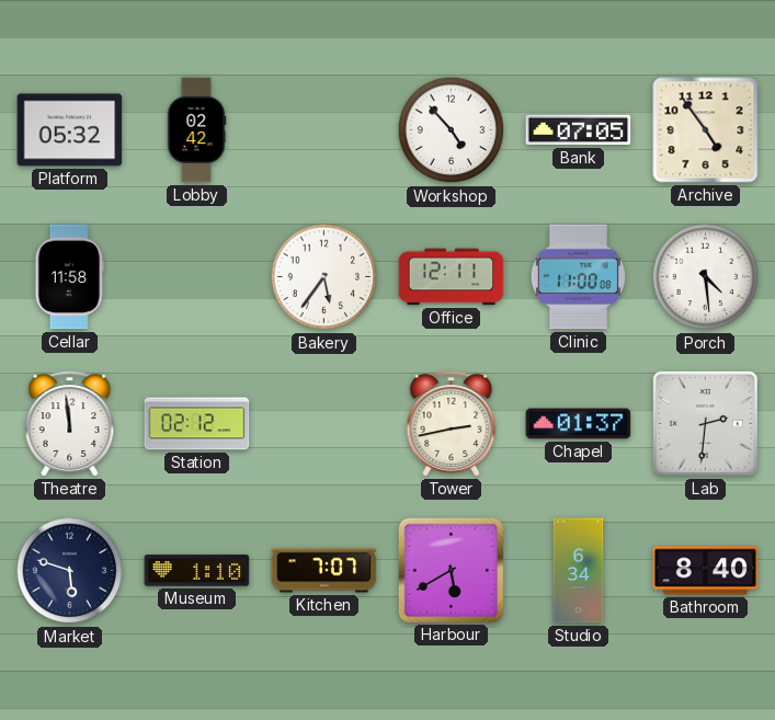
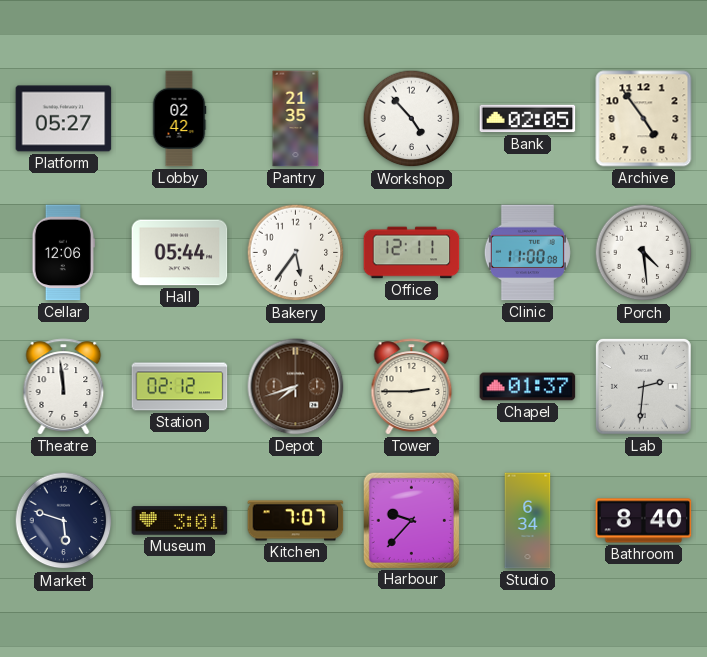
Platform: 05:32 -> 05:27 (64, 119)
Pantry: none -> 21:35 (296, 119)
Bank: 07:05 -> 02:05 (528, 119)
Cellar: 11:58 -> 12:06 (63, 253)
Hall: none -> 05:44 (180, 253)
Depot: none -> 7:42 (296, 387)
Tower: 2:43 -> 2:45 (412, 387)
Museum: 1:10 -> 3:01 (180, 521)
Harbour: 5:40 -> 9:37 (411, 520)
